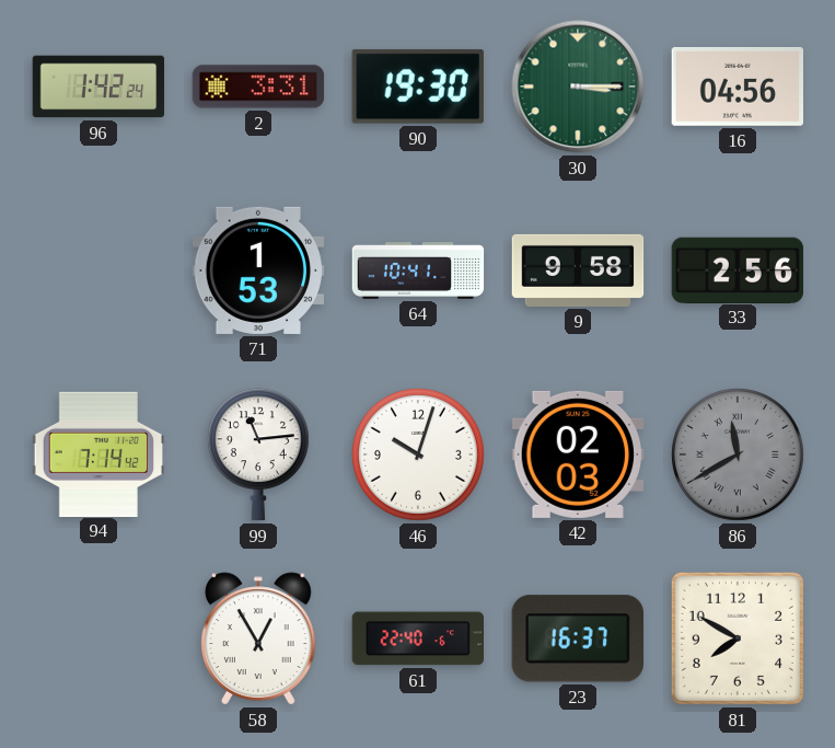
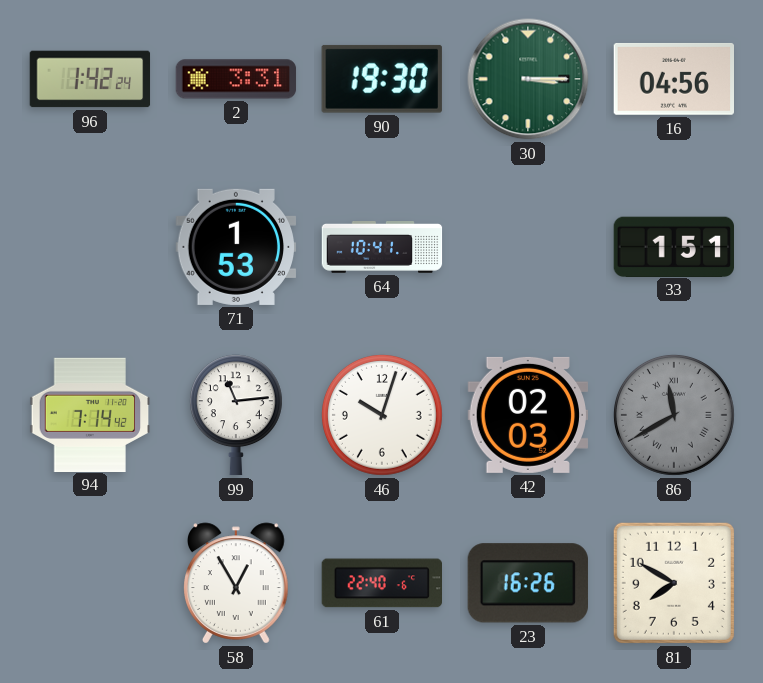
9: 9:58 -> none (578, 271)
33: 2:56 -> 1:51 (673, 246)
23: 16:37 -> 16:26 (528, 583)
